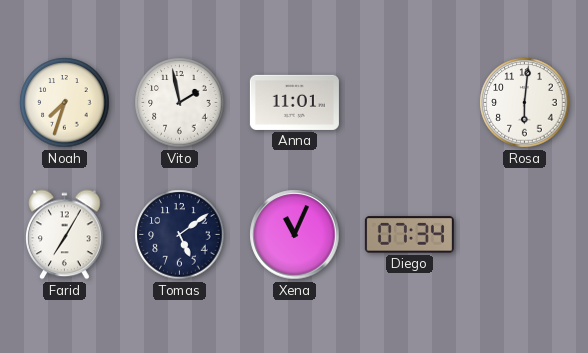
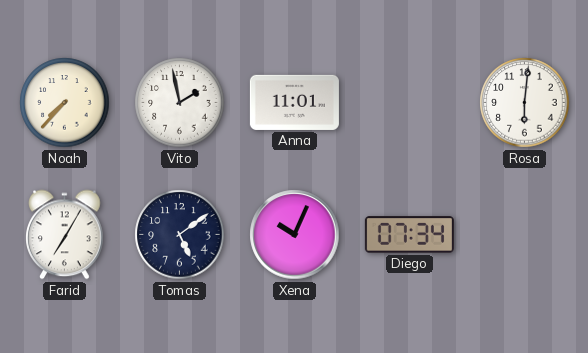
Noah: 7:33 -> 7:37 (65, 103)
Xena: 11:04 -> 10:04 (295, 235)
